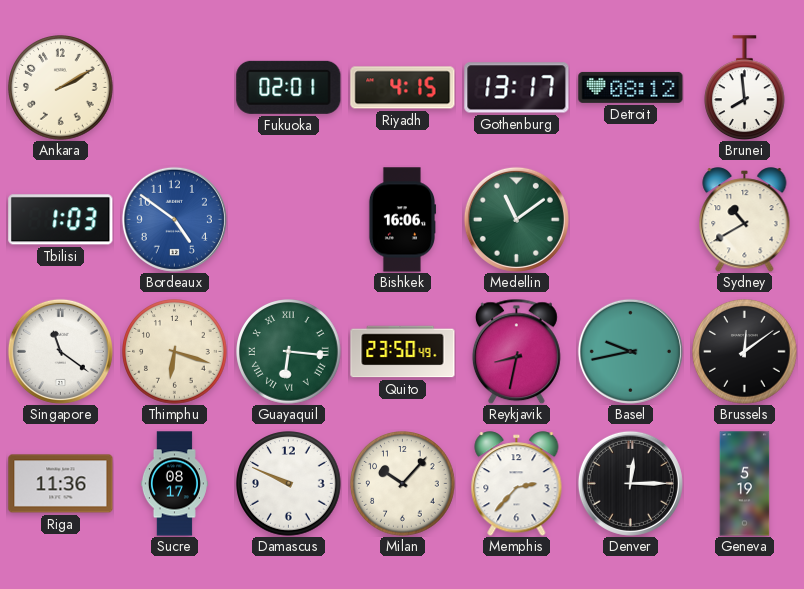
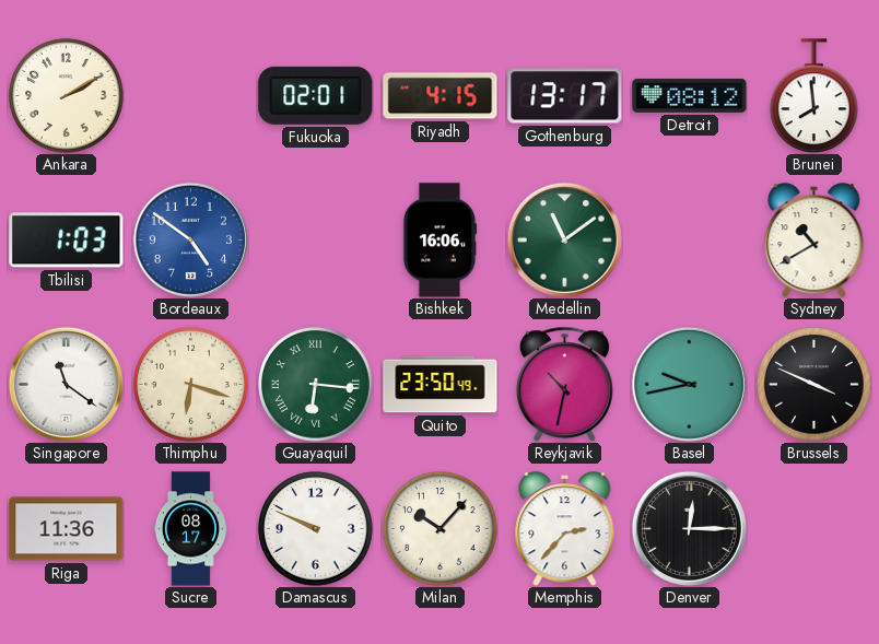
Reykjavik: 8:32 -> 10:32 (564, 384)
Brussels: 12:09 -> 3:49 (814, 385)
Geneva: 5:19 -> none (745, 484)
